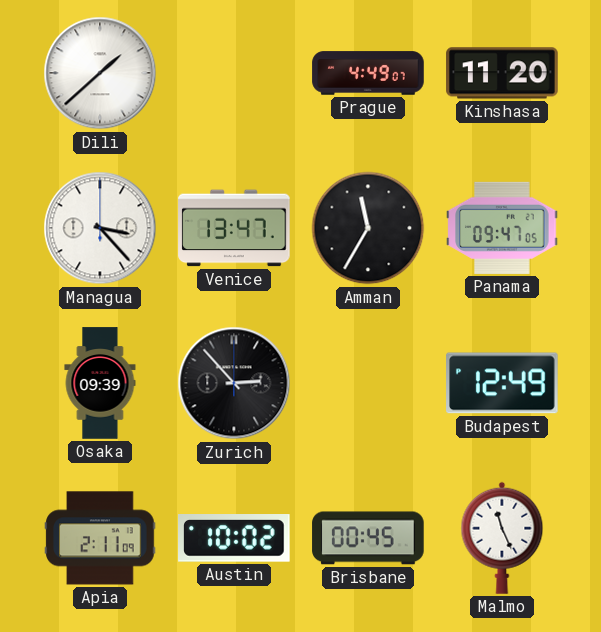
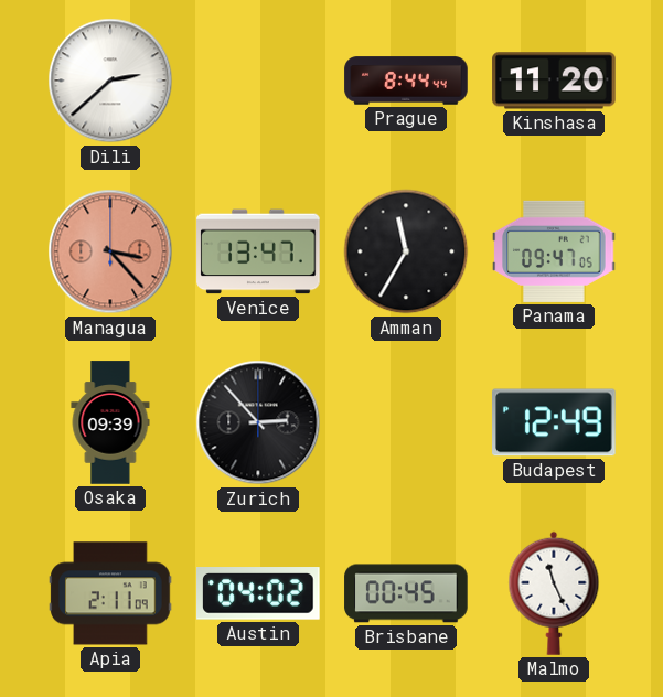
Dili: 1:38 -> 2:38 (110, 81)
Prague: 4:49 -> 8:44 (406, 81)
Managua dial: white -> salmon (110, 251)
Austin: 10:02 -> 04:02 (259, 594)
